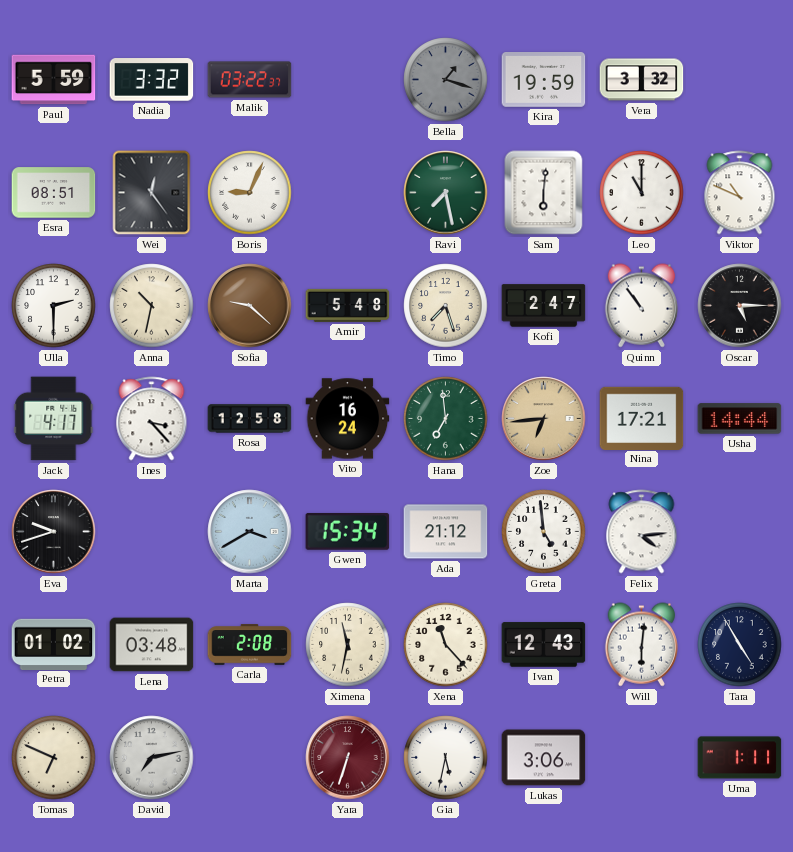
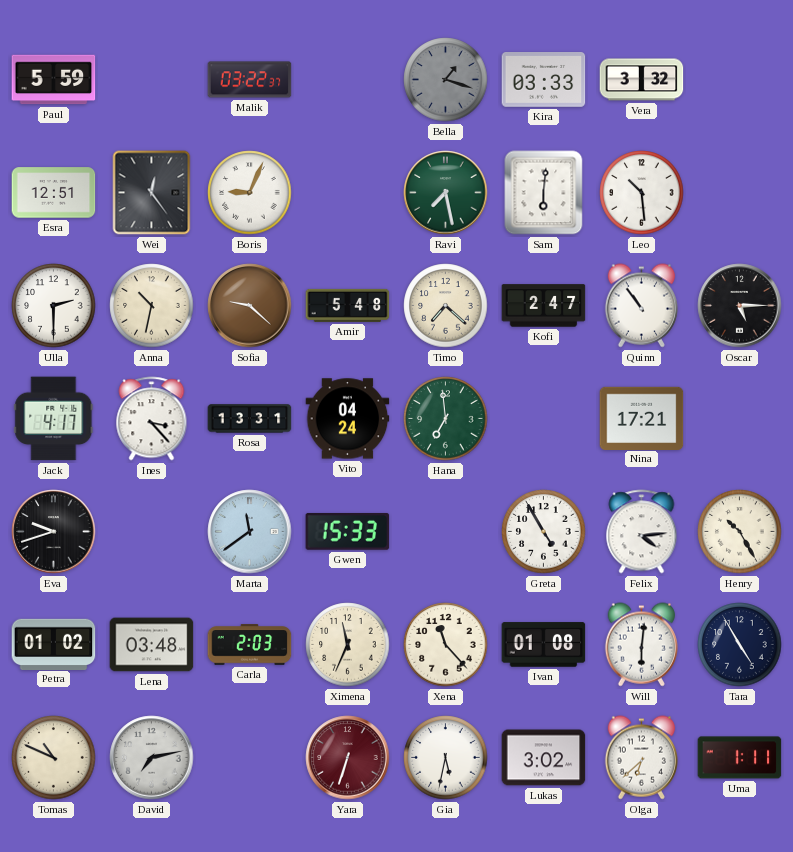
Nadia: 3:32 -> none (152, 80)
Kira: 19:59 -> 03:33 (544, 80)
Esra: 08:51 -> 12:51 (54, 193)
Leo: 11:00 -> 10:29 (642, 193)
Viktor: 10:49 -> none (740, 193)
Timo: 7:27 -> 7:22 (446, 306)
Rosa: 12:58 -> 13:31 (250, 419)
Vito: 16:24 -> 04:24 (348, 419)
Zoe: 6:44 -> none (544, 419)
Usha: 14:44 -> none (740, 419)
Marta: 3:40 -> 11:39 (250, 532)
Gwen: 15:34 -> 15:33 (348, 531)
Ada: 21:12 -> none (446, 532)
Greta: 4:59 -> 4:55 (544, 532)
Henry: none -> 10:25 (740, 532)
Carla: 2:08 -> 2:03 (250, 645)
Ximena: 11:32 -> 11:34 (348, 645)
Ivan: 12:43 -> 01:08 (544, 645)
Tomas: 6:49 -> 10:49 (54, 758)
Lukas: 3:06 -> 3:02 (544, 758)
Olga: none -> 6:38 (641, 758)
